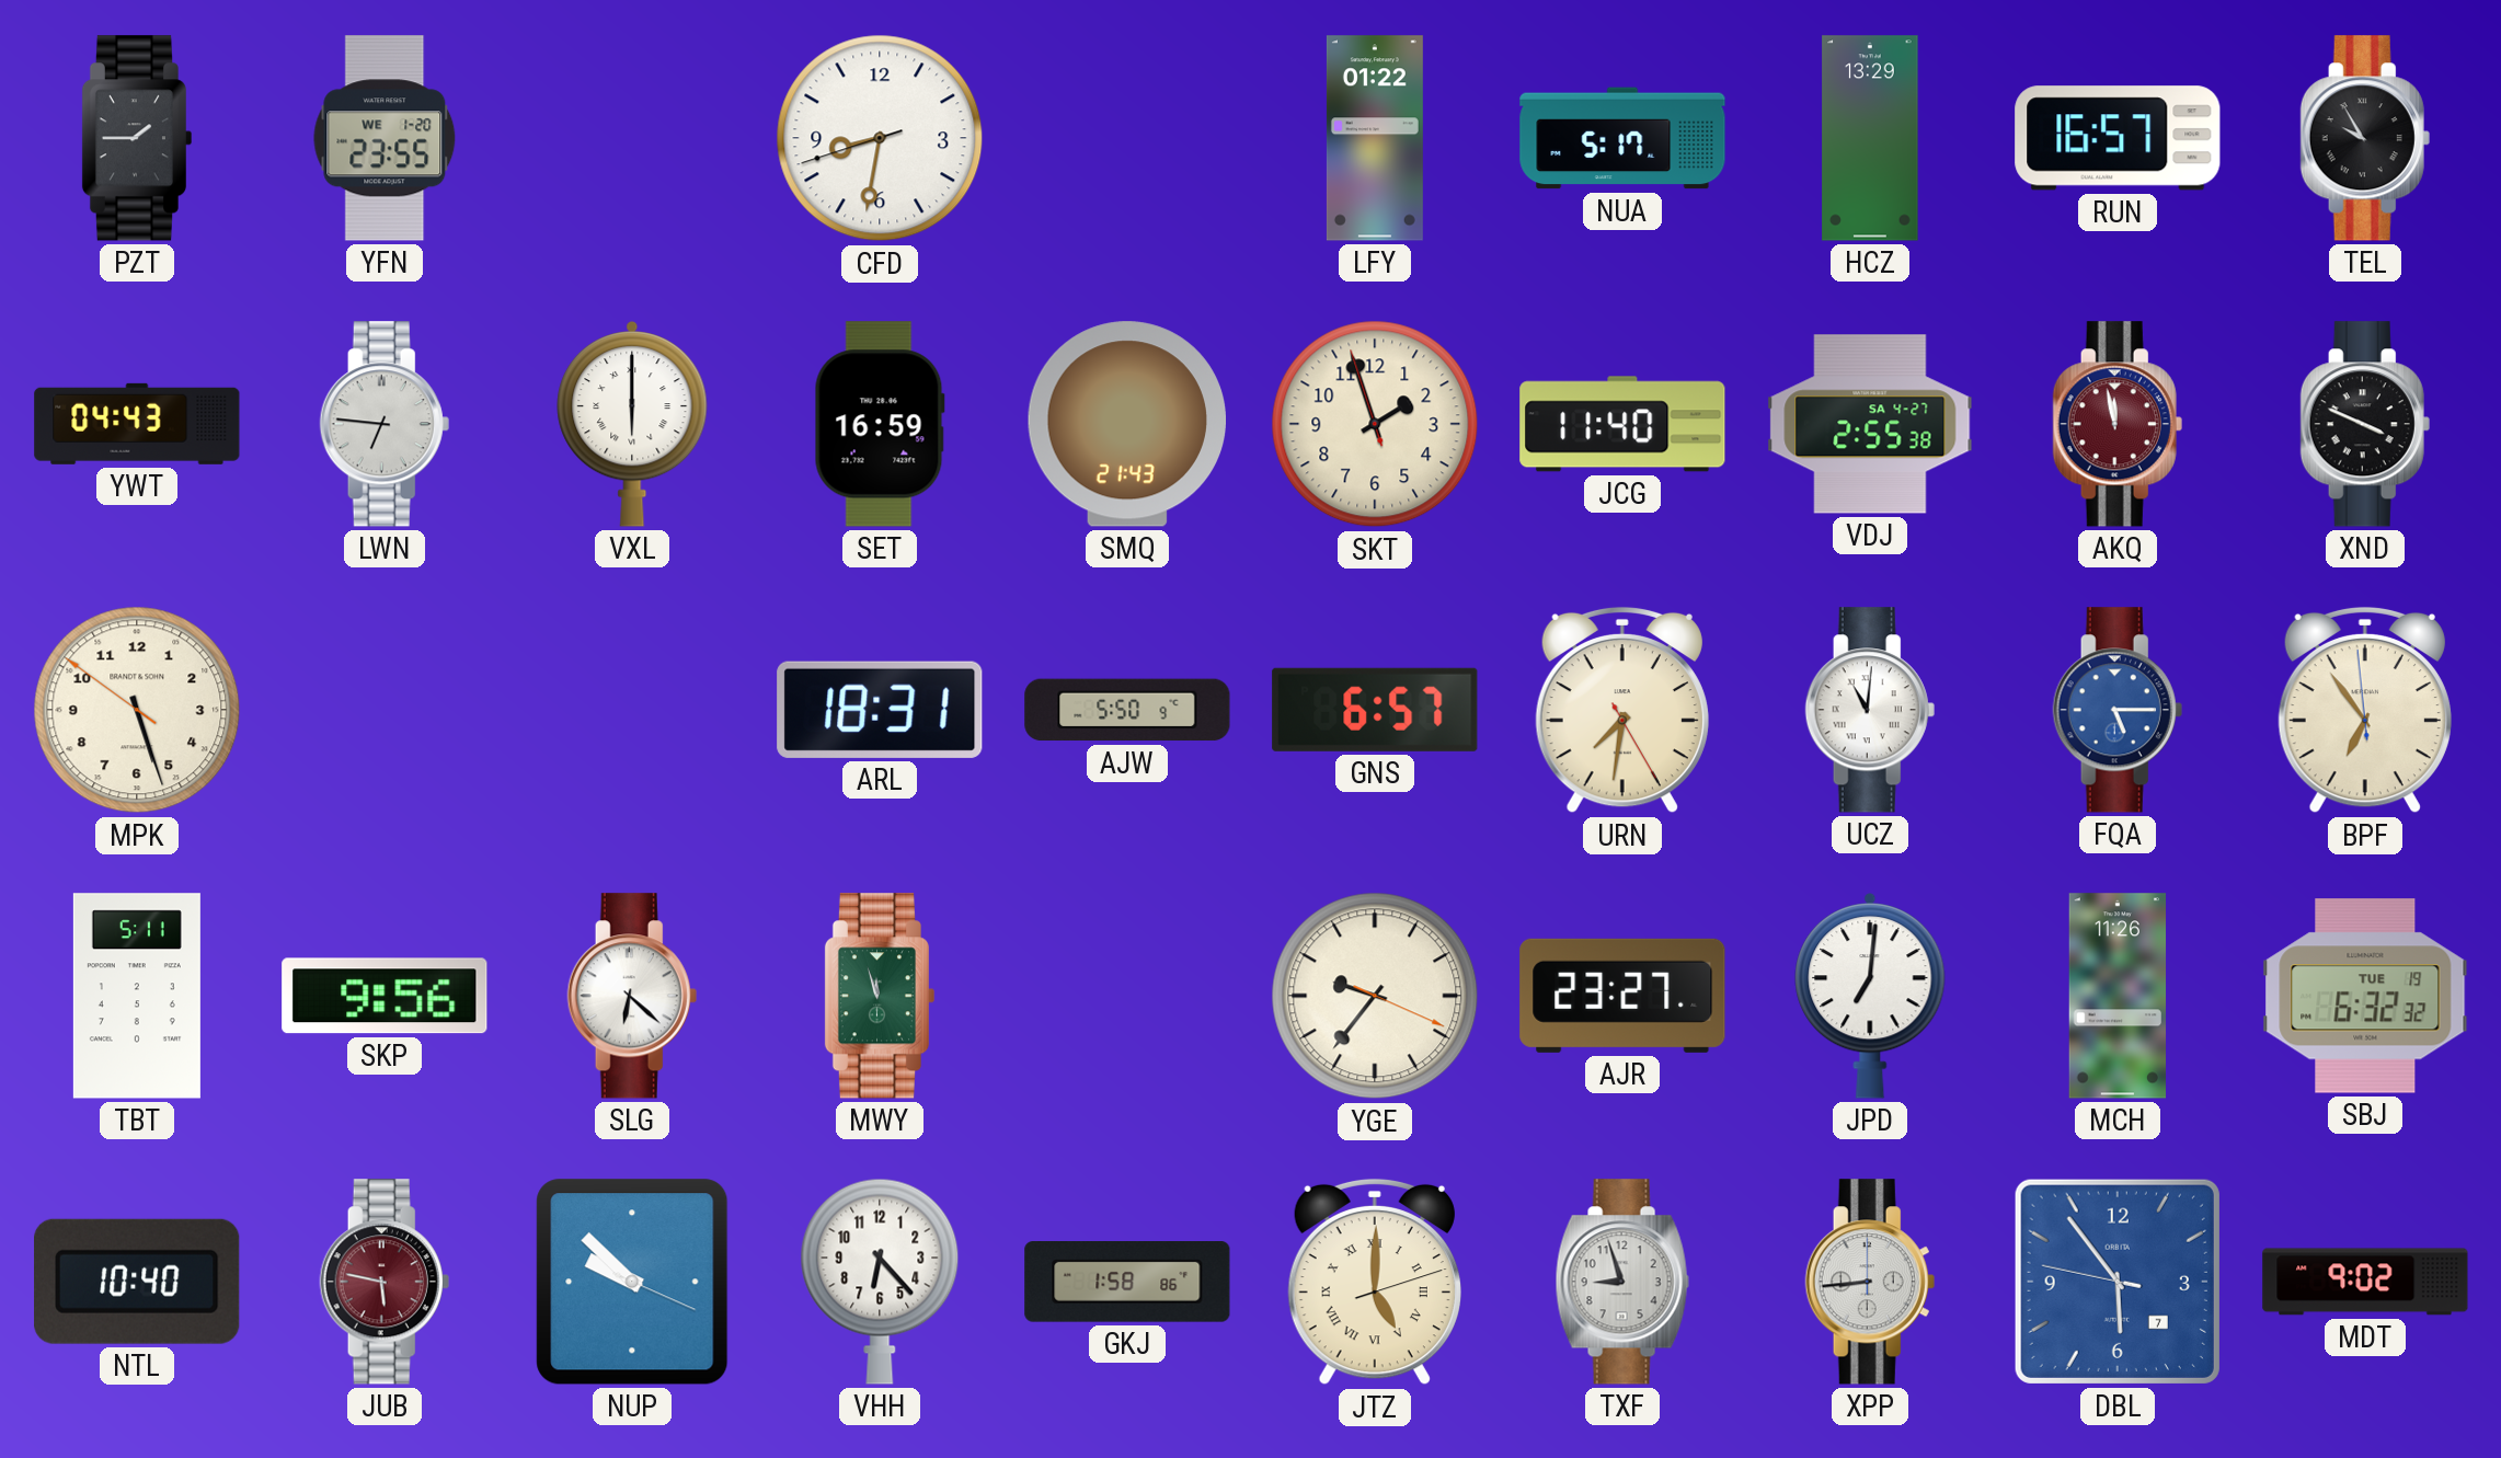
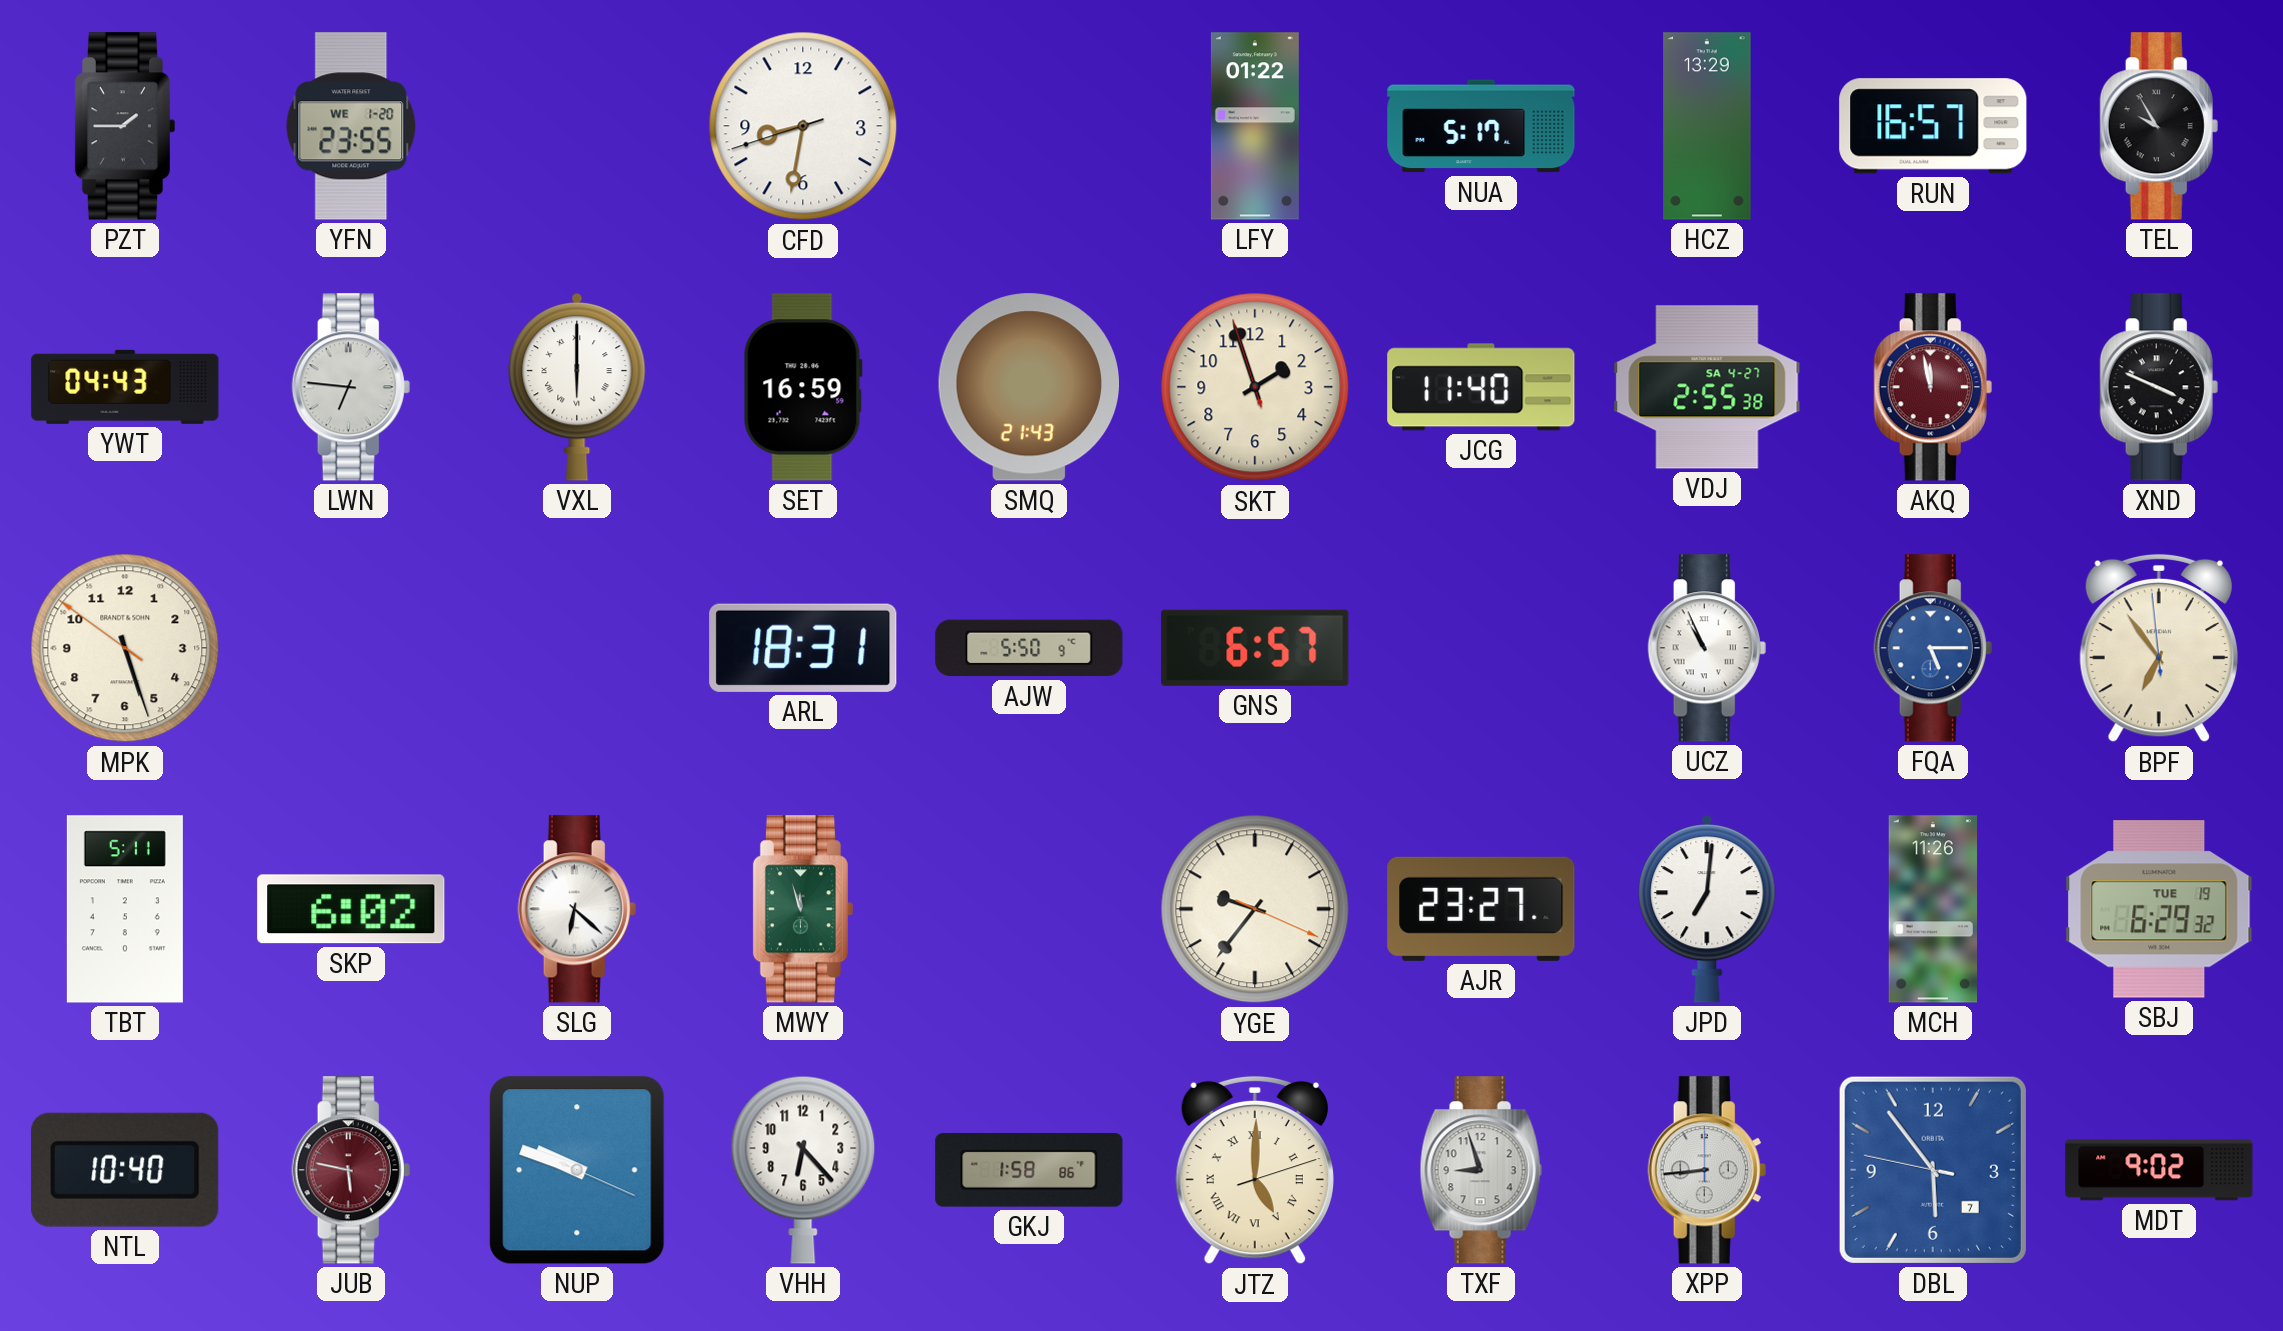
URN: 7:31 -> none (1622, 710)
UCZ: 11:01 -> 10:56 (1707, 648)
SKP: 9:56 -> 6:02 (351, 909)
SBJ: 6:32 -> 6:29 (2159, 909)
NUP: 9:52 -> 9:48 (577, 1170)
